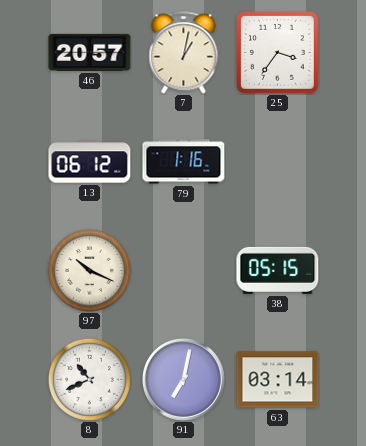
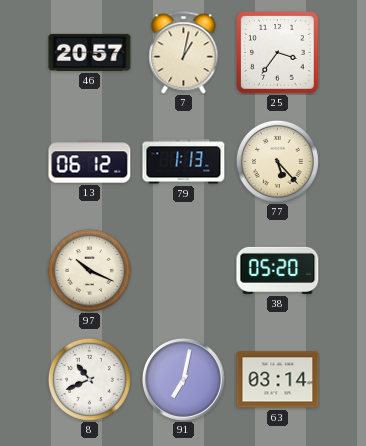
79: 1:16 -> 1:13 (184, 162)
77: none -> 5:23 (277, 161)
38: 05:15 -> 05:20 (278, 270)
